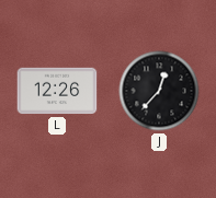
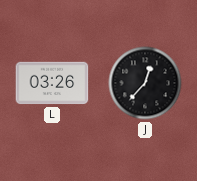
L: 12:26 -> 03:26 (52, 83)
